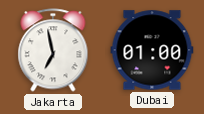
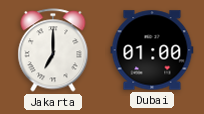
Jakarta: 6:58 -> 7:00 (53, 50)
